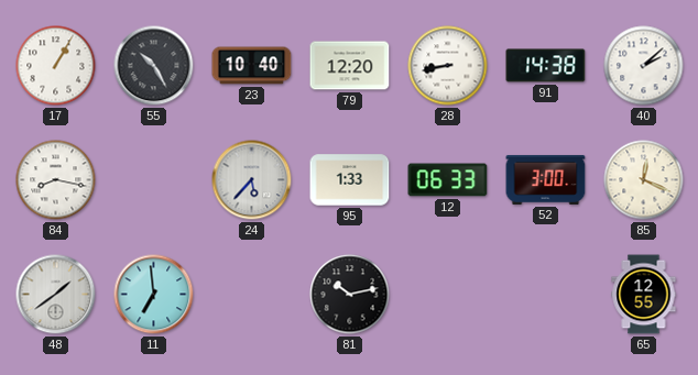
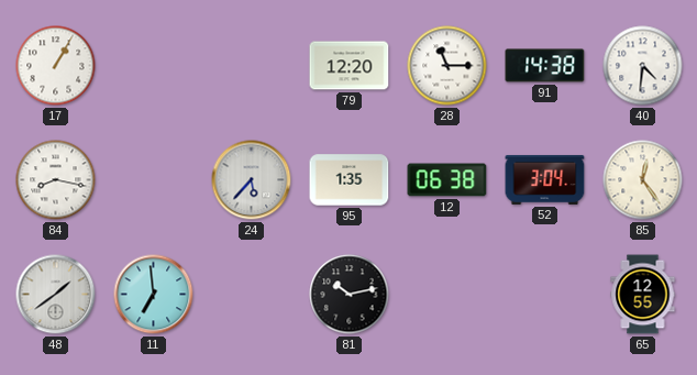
55: 10:25 -> none (154, 66)
23: 10:40 -> none (252, 66)
28: 8:43 -> 11:15 (447, 66)
40: 2:08 -> 4:31 (643, 66)
95: 1:33 -> 1:35 (350, 180)
12: 06:33 -> 06:38 (447, 180)
52: 3:00 -> 3:04 (545, 179)
85: 12:19 -> 12:24 (643, 180)
